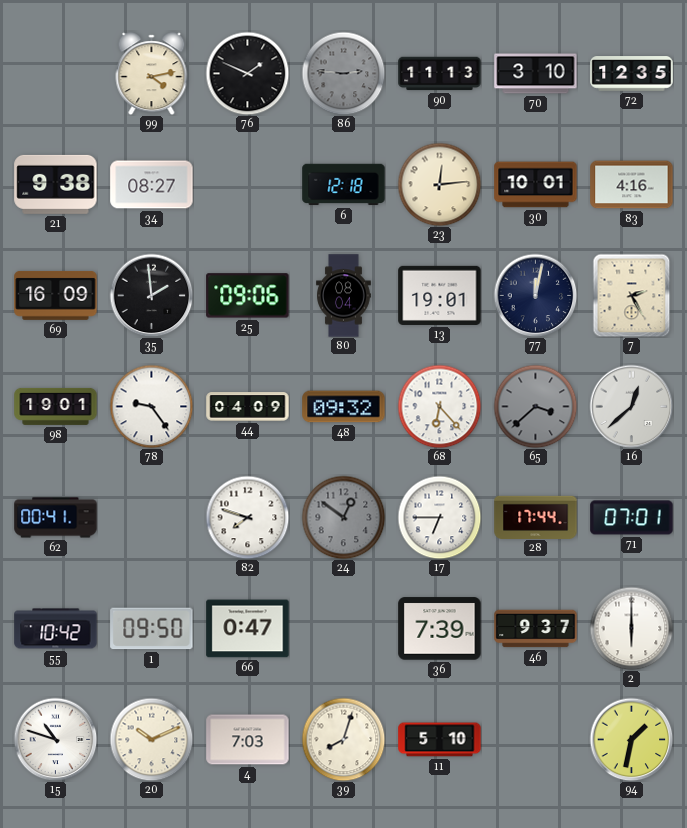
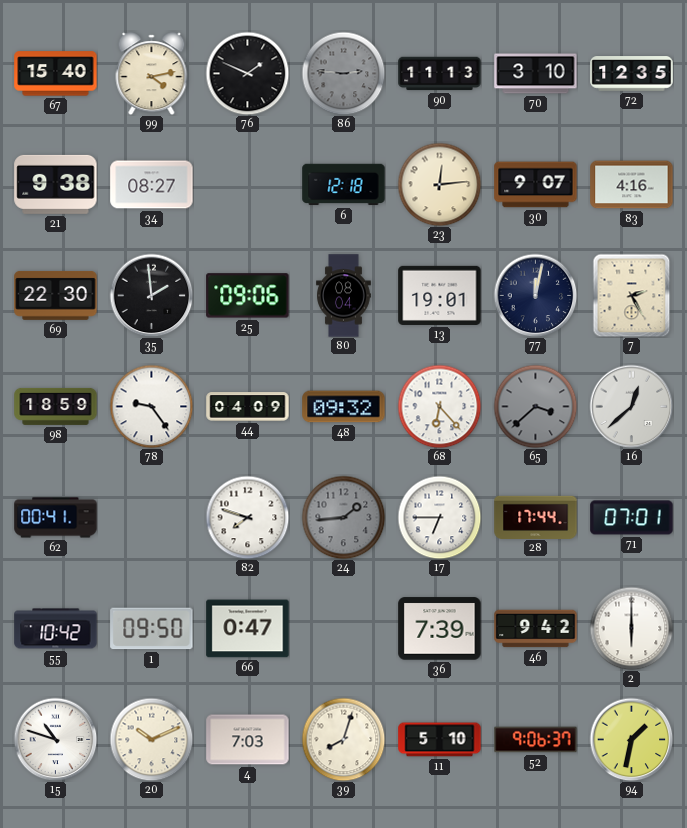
67: none -> 15:40 (56, 74)
30: 10:01 -> 9:07 (536, 185)
69: 16:09 -> 22:30 (56, 295)
98: 19:01 -> 18:59 (56, 406)
24: 12:51 -> 1:44 (343, 517)
46: 9:37 -> 9:42 (536, 629)
52: none -> 9:06 (536, 740)
